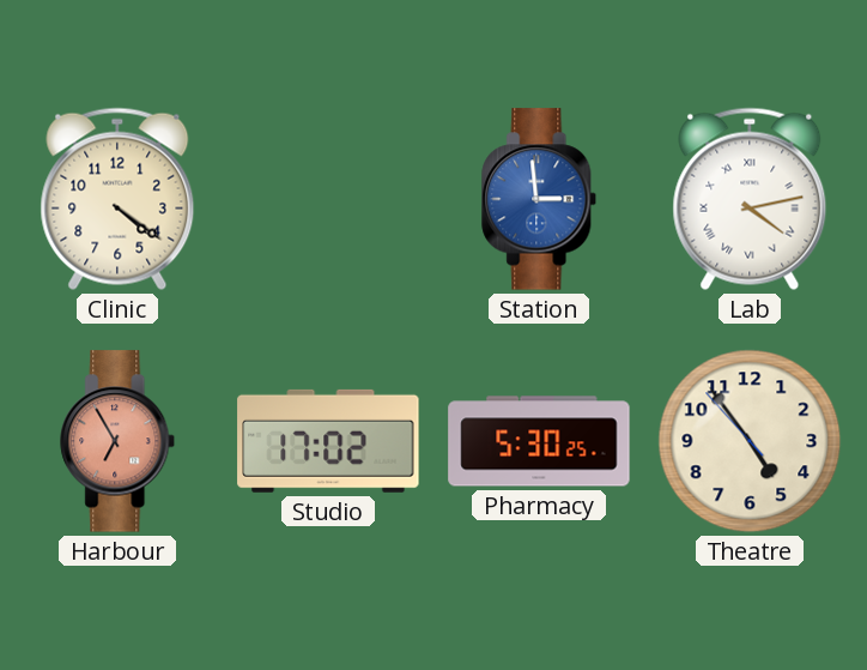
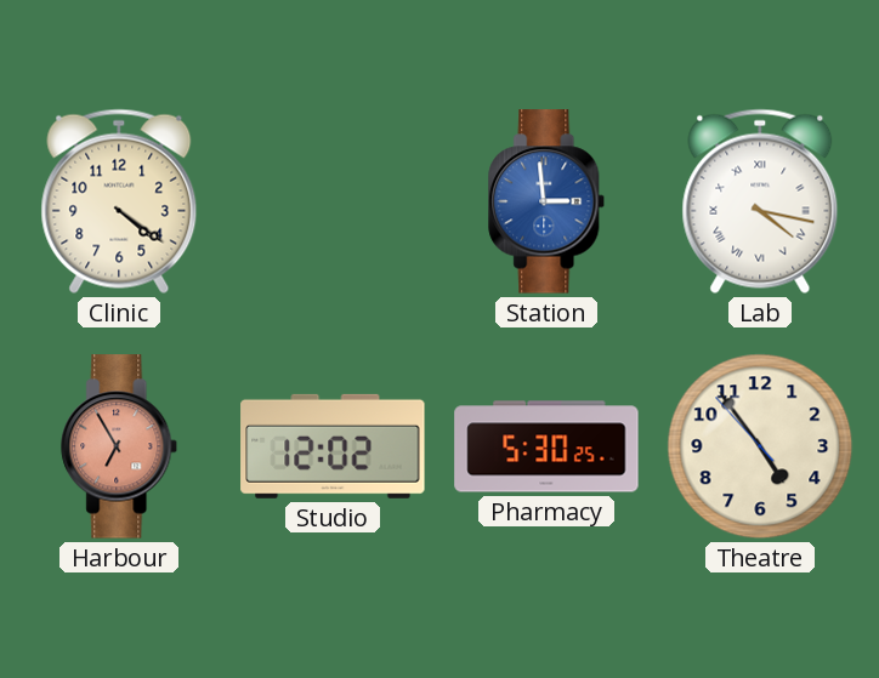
Lab: 4:13 -> 4:17 (760, 201)
Studio: 17:02 -> 12:02 (333, 446)
